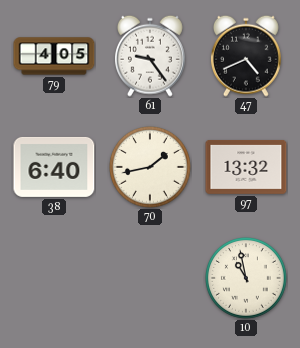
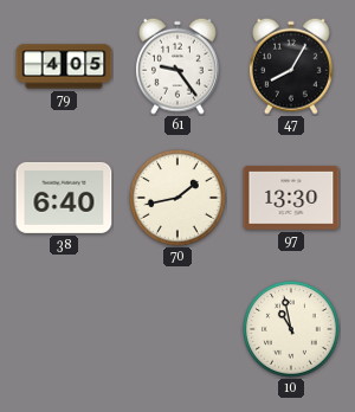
47: 4:41 -> 8:05 (291, 66)
97: 13:32 -> 13:30 (291, 198)
